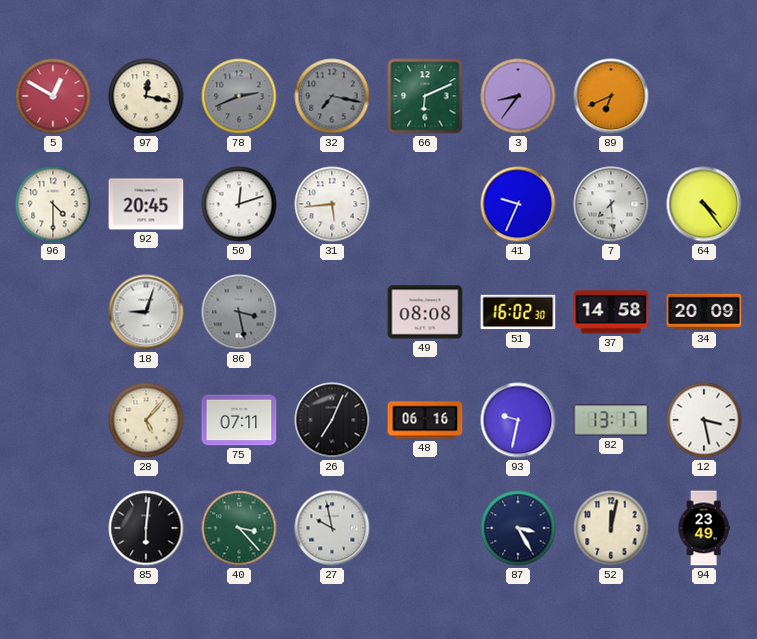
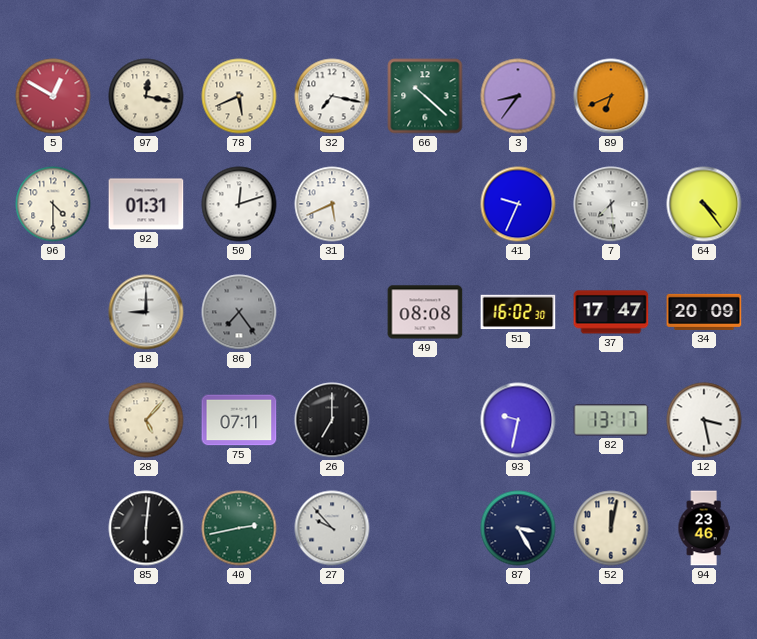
78: 2:41 -> 5:41 (239, 96)
78 dial: grey -> cream (239, 96)
32 dial: grey -> white (332, 96)
66: 6:11 -> 10:22 (425, 96)
92: 20:45 -> 01:31 (146, 204)
31: 5:44 -> 5:41 (332, 204)
18: 9:03 -> 9:00 (146, 312)
86: 3:28 -> 7:24 (239, 312)
37: 14:58 -> 17:47 (611, 312)
26: 7:04 -> 7:00 (332, 420)
48: 06:16 -> none (425, 420)
40: 3:23 -> 2:43 (239, 528)
27: 9:58 -> 9:53 (332, 528)
94: 23:49 -> 23:46 (704, 528)
